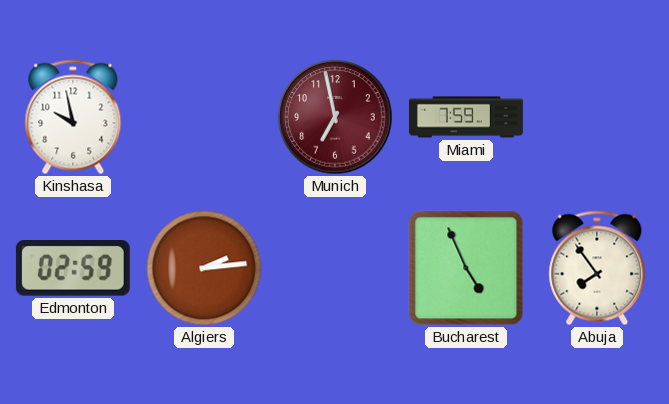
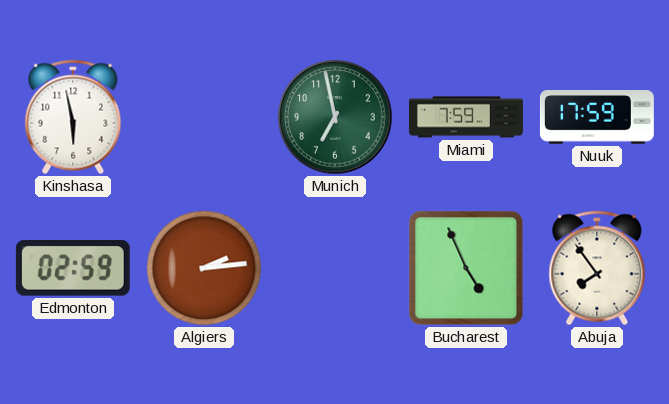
Kinshasa: 9:58 -> 5:58 (73, 117)
Munich dial: burgundy -> green (335, 117)
Nuuk: none -> 17:59 (597, 118)
